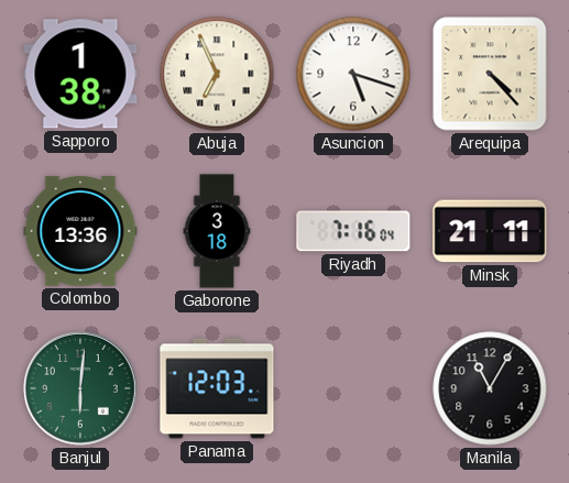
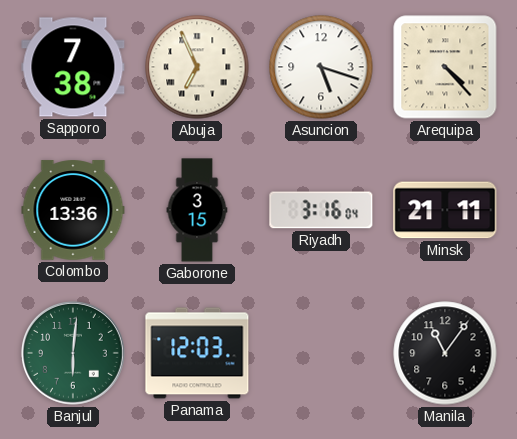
Sapporo: 1:38 -> 7:38 (73, 67)
Gaborone: 3:18 -> 3:15 (197, 210)
Riyadh: 7:16 -> 3:16 (321, 210)
Manila: 11:05 -> 11:06 (445, 353)
